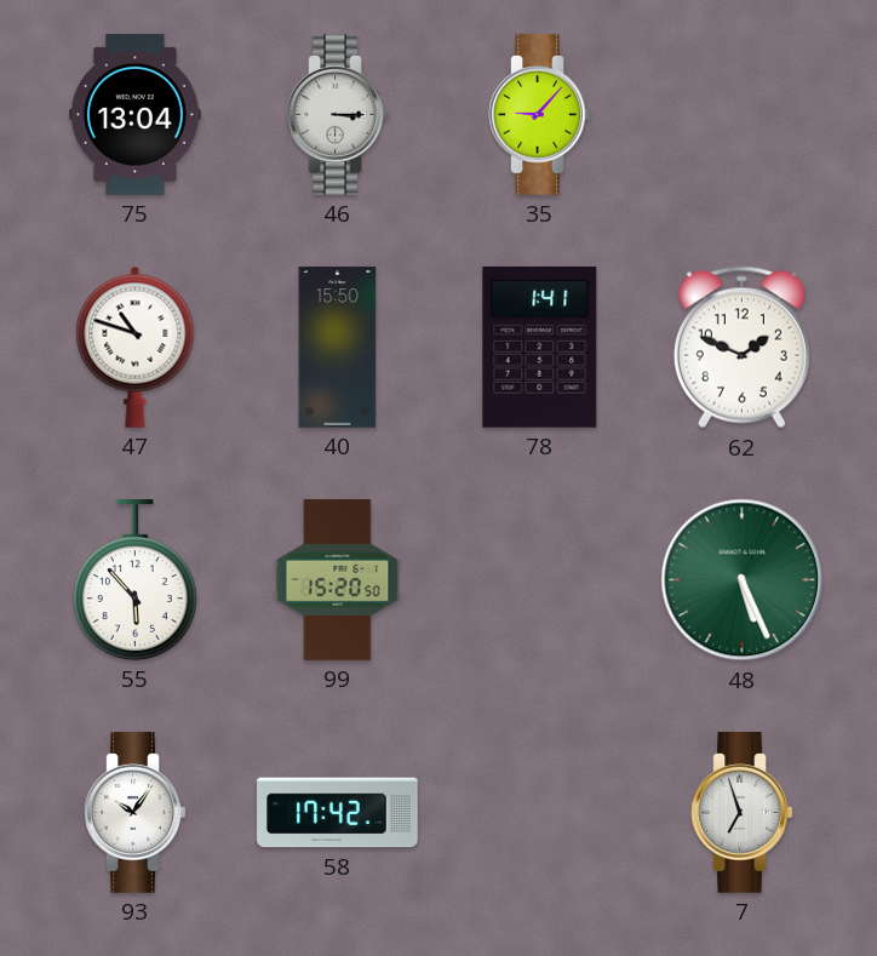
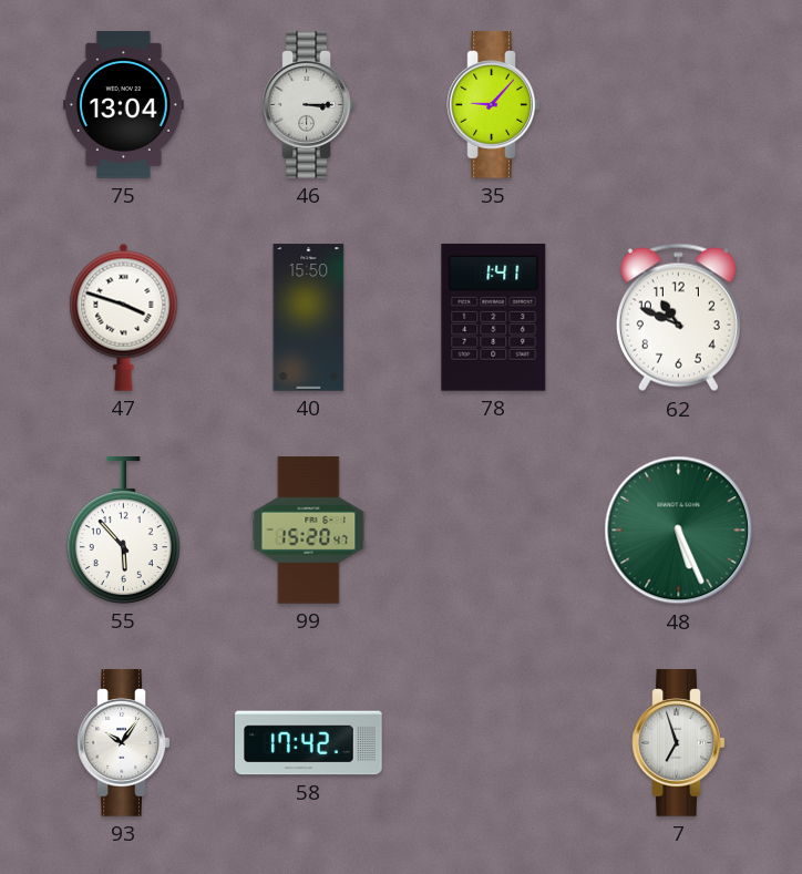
47: 10:48 -> 3:48 (124, 317)
62: 1:49 -> 10:49 (678, 318)
99: 15:20:50 -> 15:20:47 (309, 531)
